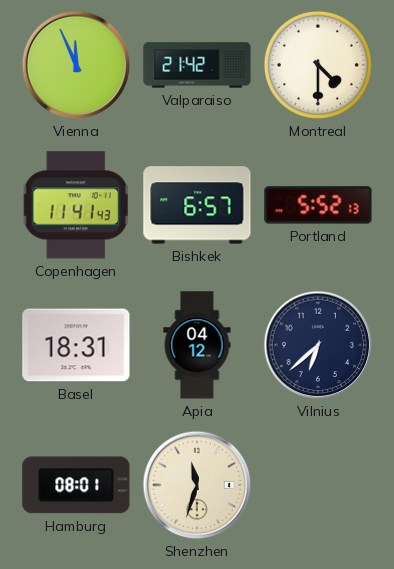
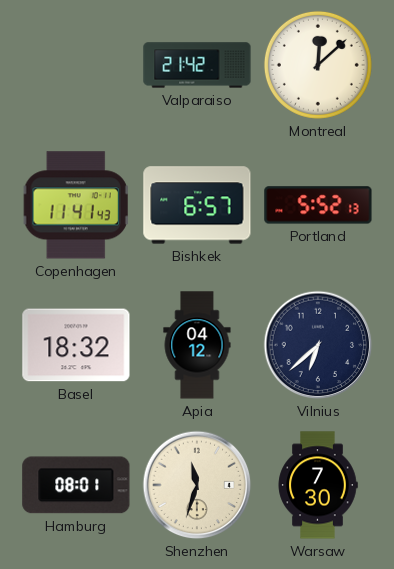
Vienna: 11:56 -> none (76, 65)
Montreal: 4:30 -> 12:08 (318, 65)
Basel: 18:31 -> 18:32 (76, 345)
Warsaw: none -> 7:30 (318, 485)
